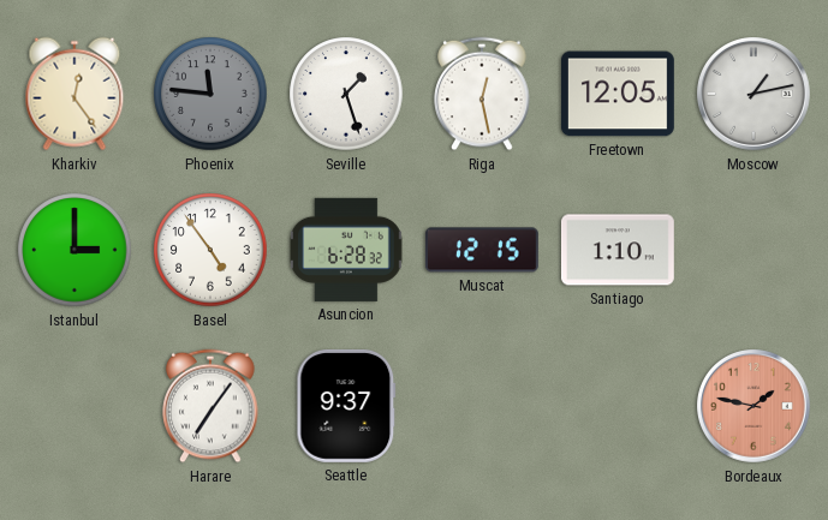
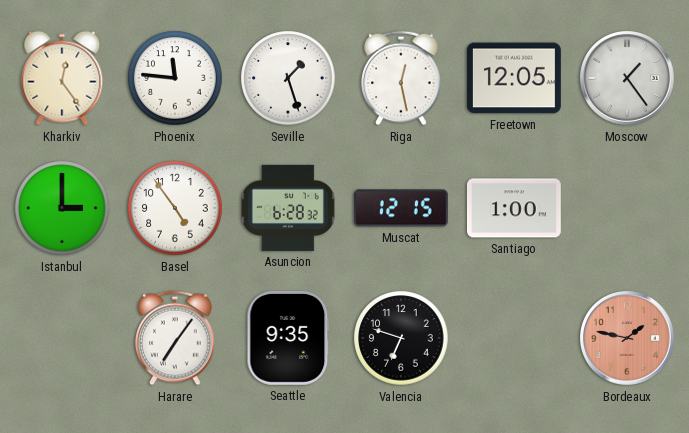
Phoenix dial: grey -> white (175, 78)
Moscow: 1:13 -> 1:24 (628, 79)
Santiago: 1:10 -> 1:00 (514, 208)
Seattle: 9:37 -> 9:35 (288, 338)
Valencia: none -> 6:48 (401, 338)
